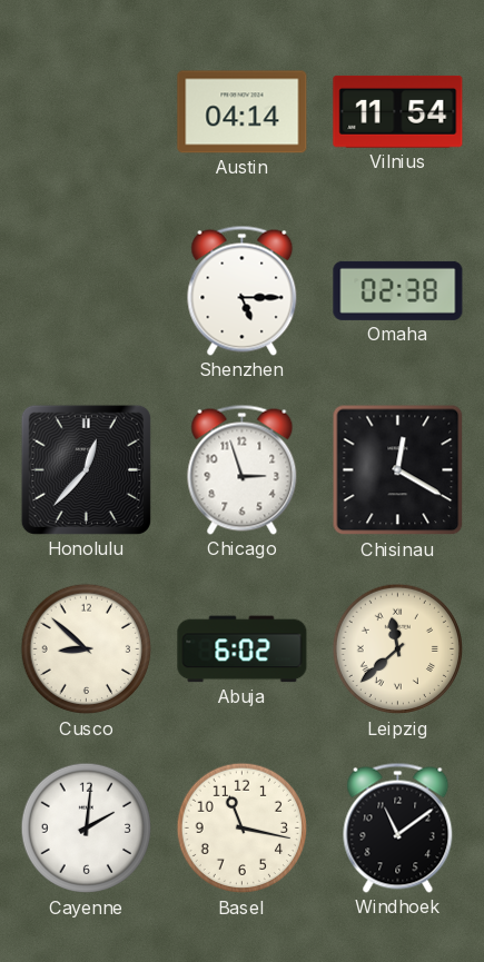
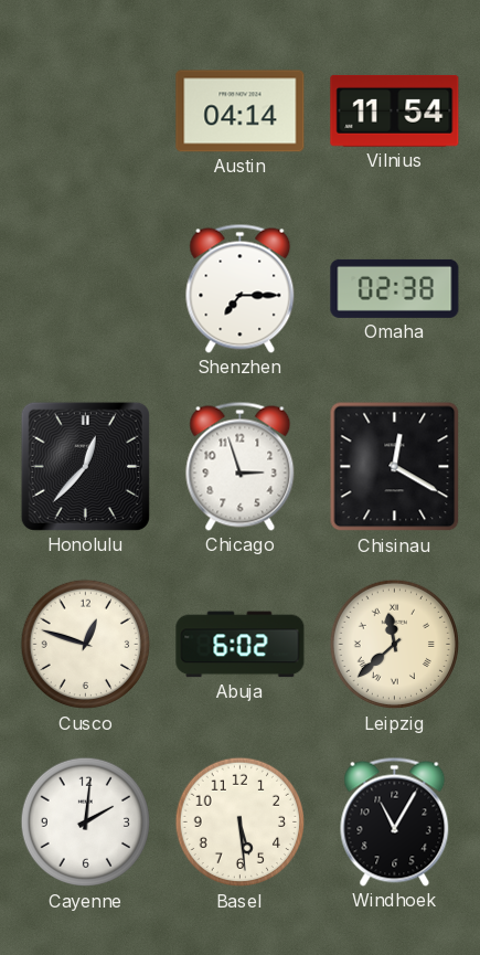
Shenzhen: 5:15 -> 7:15 (241, 288)
Cusco: 8:52 -> 12:48 (86, 645)
Basel: 11:17 -> 5:29 (241, 823)
Windhoek: 11:09 -> 11:05 (395, 821)
